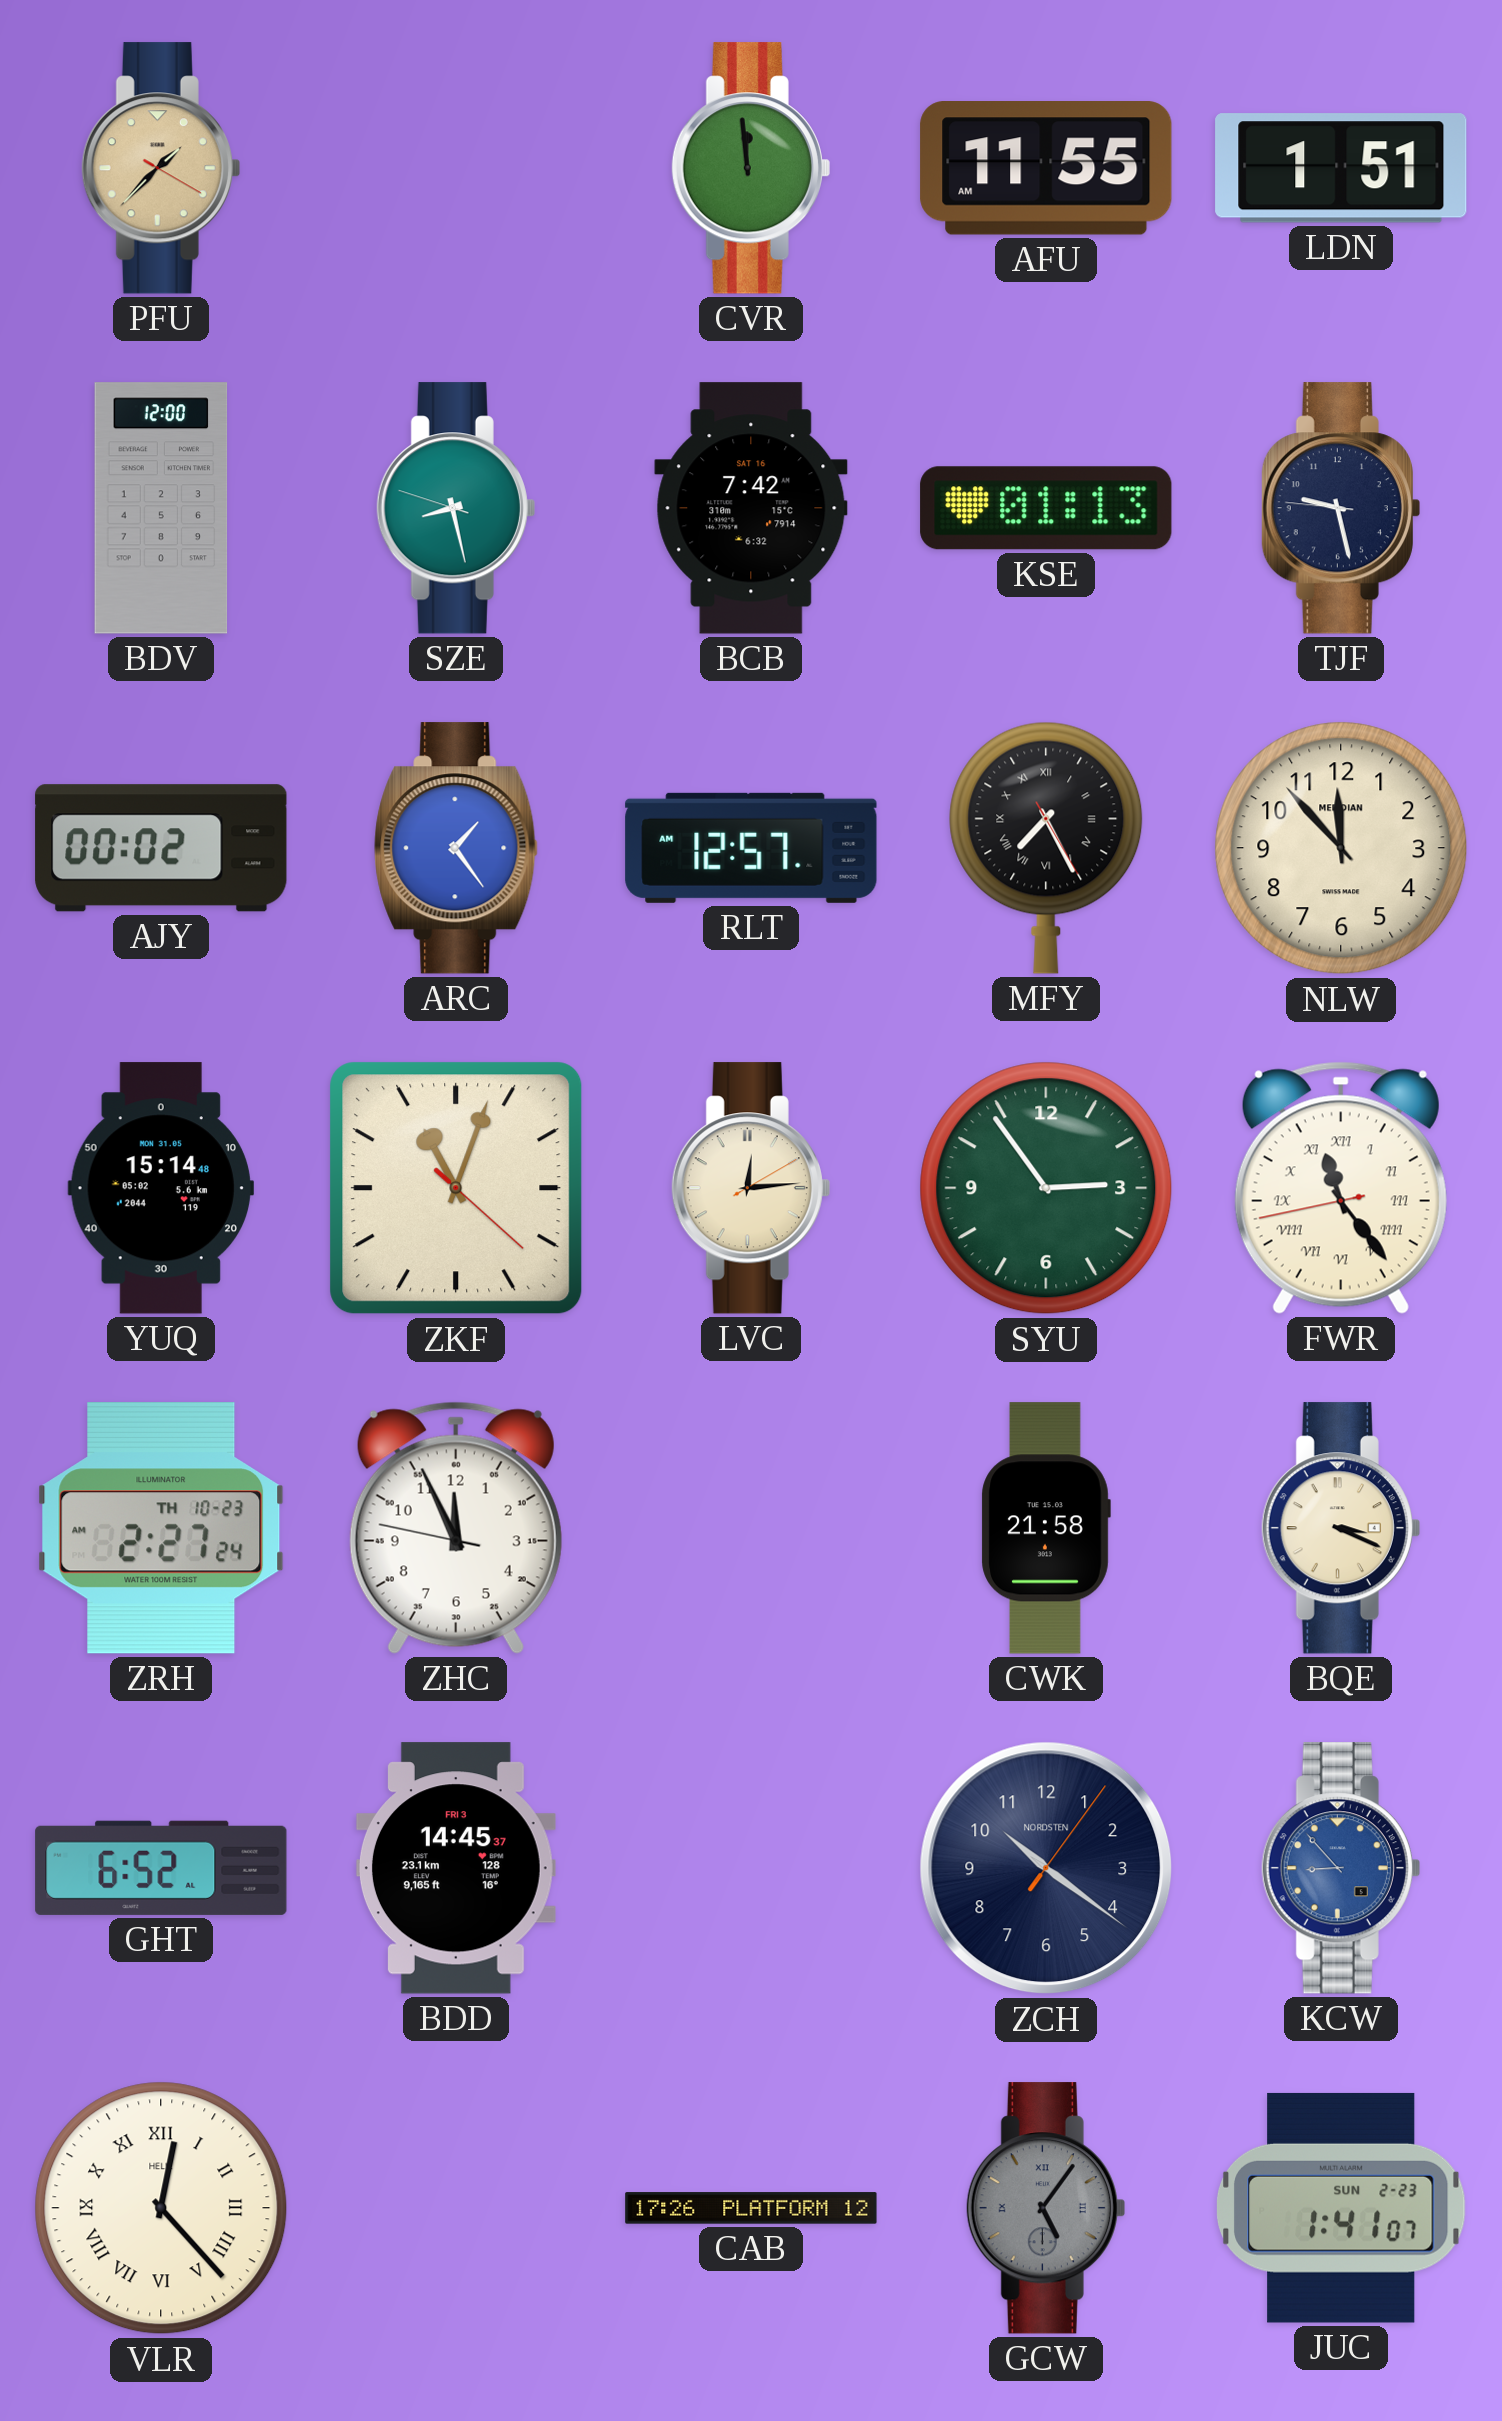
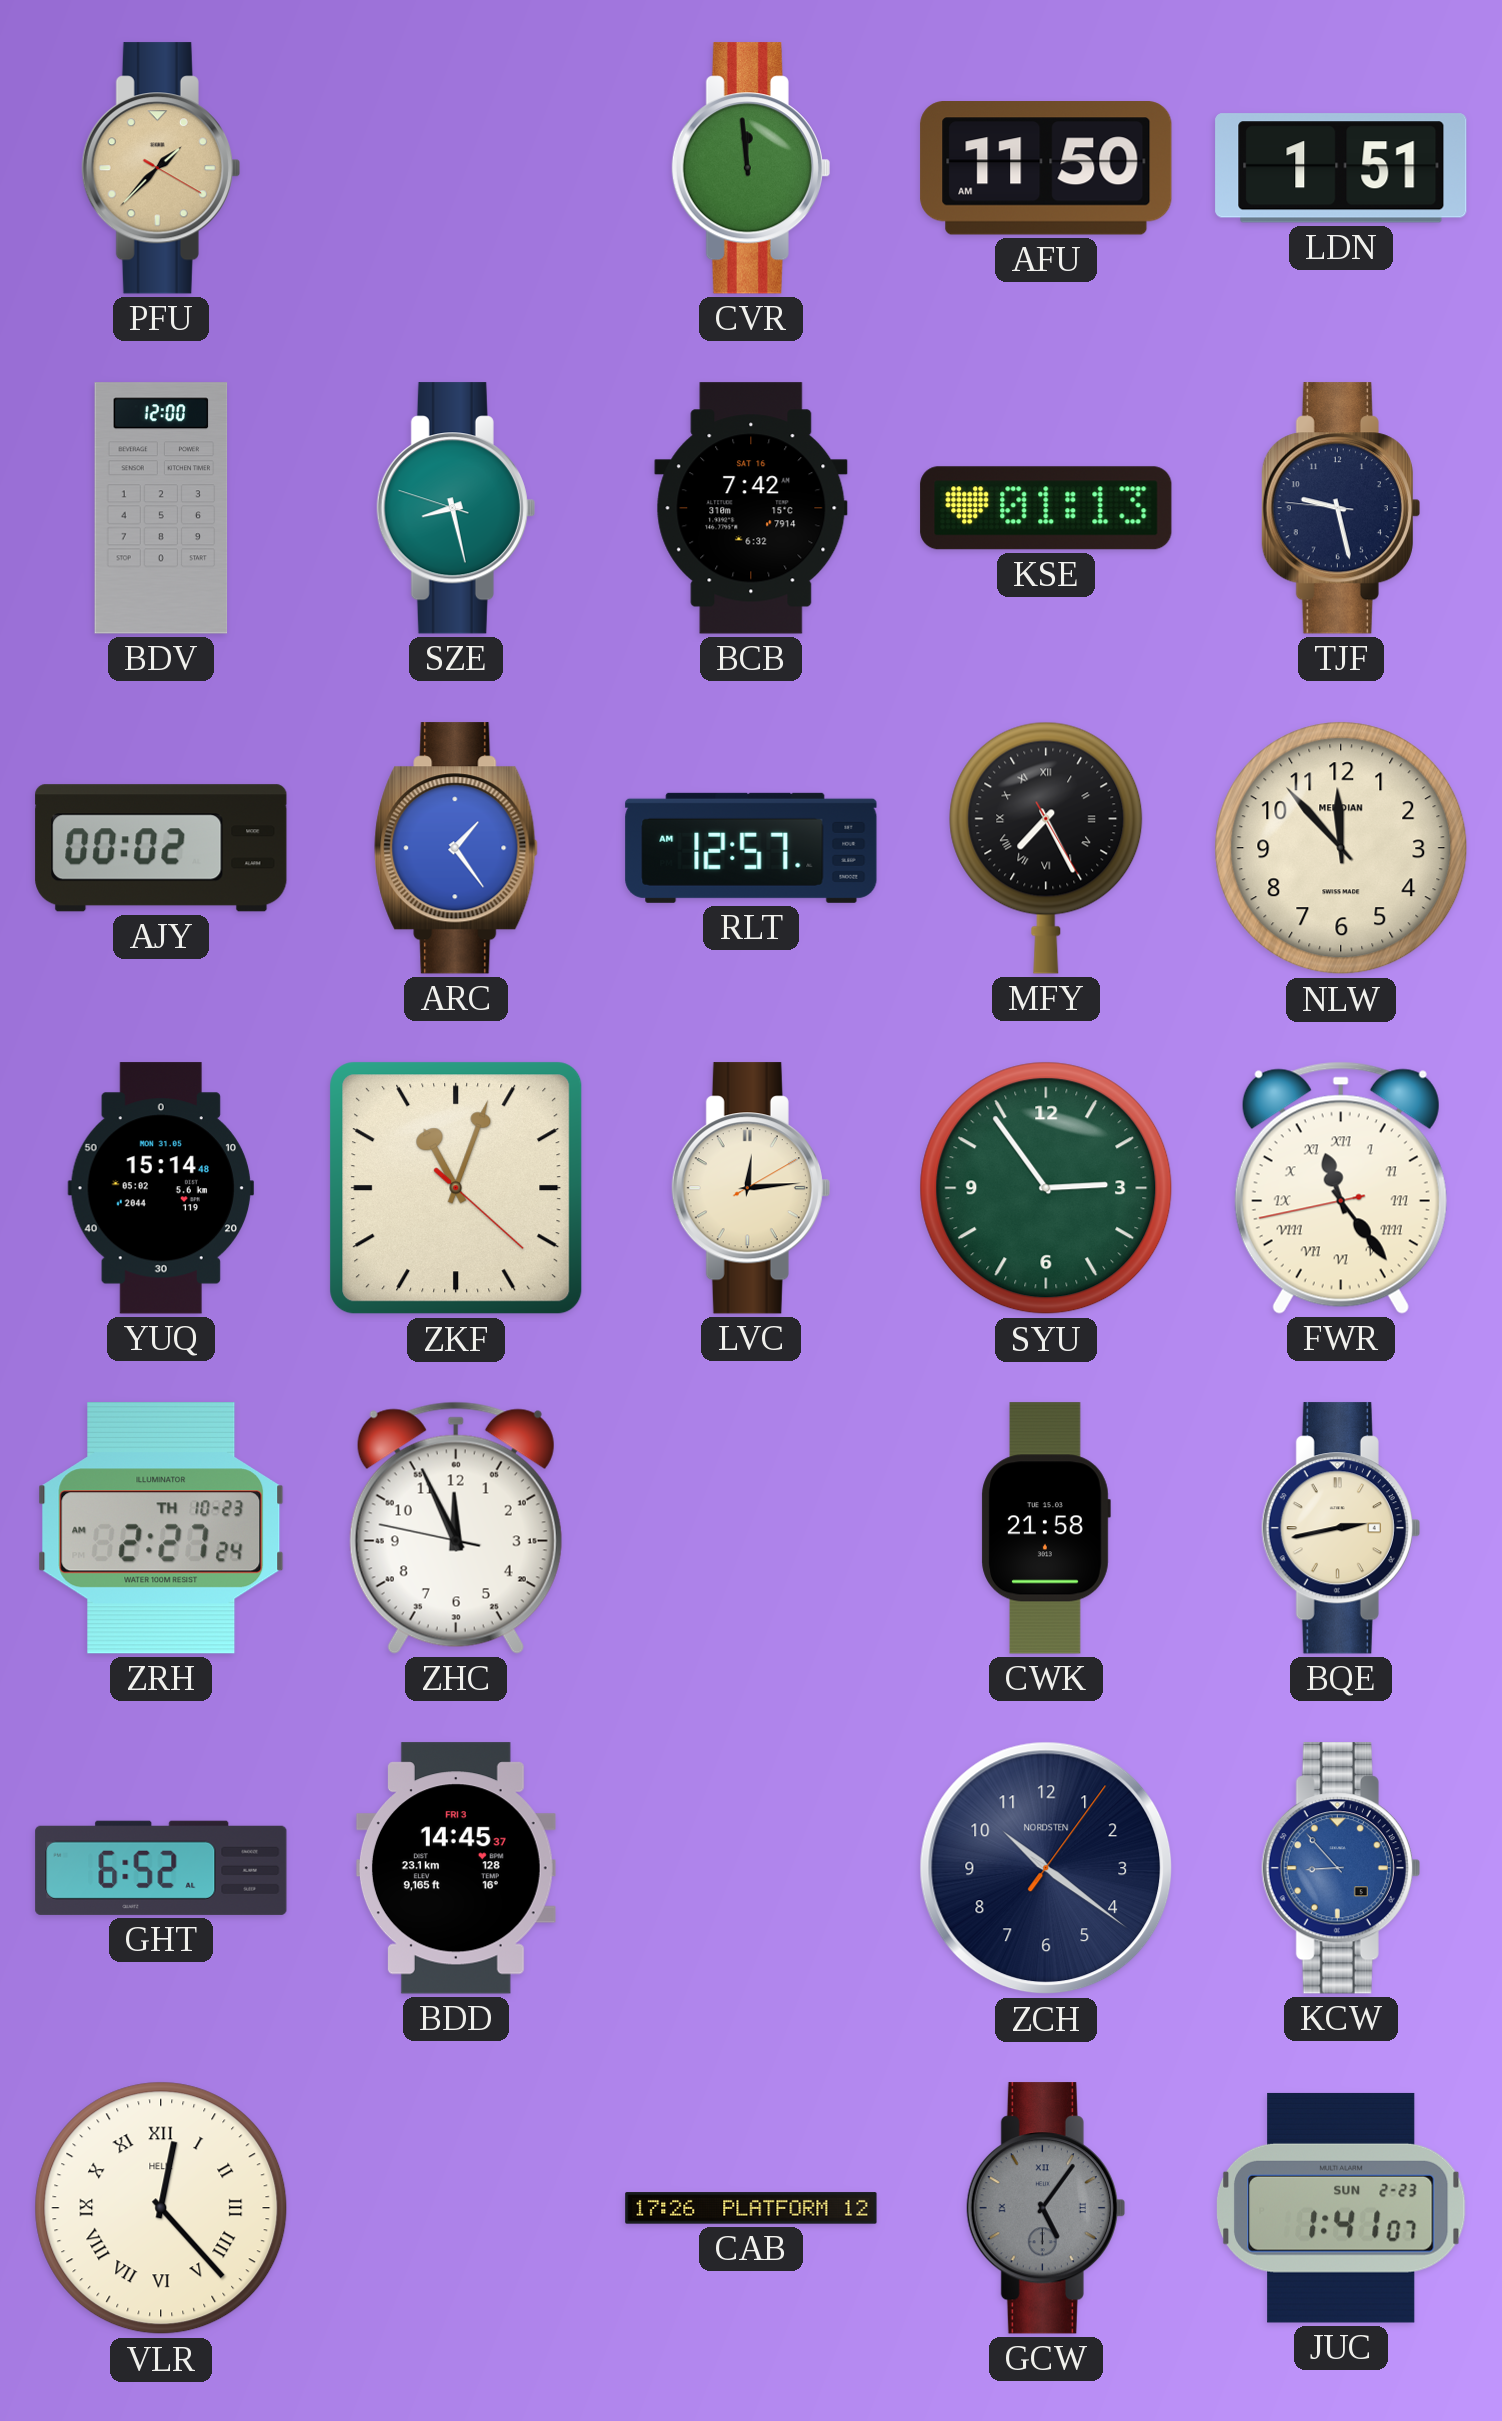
AFU: 11:55 -> 11:50 (1046, 169)
BQE: 3:19 -> 2:43 (1341, 1528)
